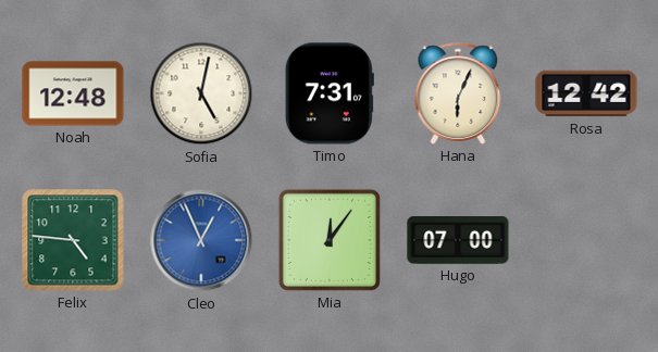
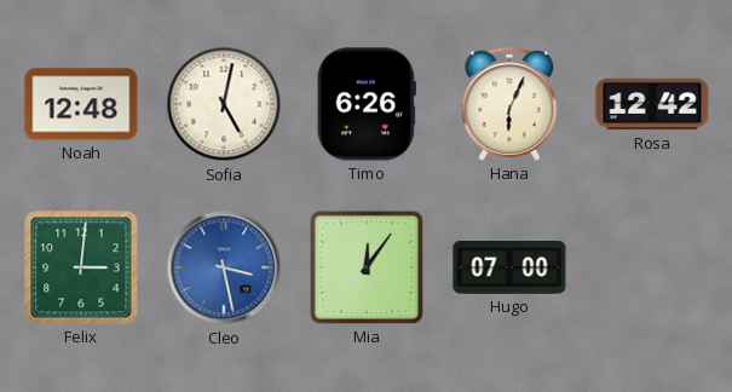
Timo: 7:31 -> 6:26 (367, 104)
Felix: 4:46 -> 3:01 (81, 267)
Cleo: 12:56 -> 3:28 (224, 267)
